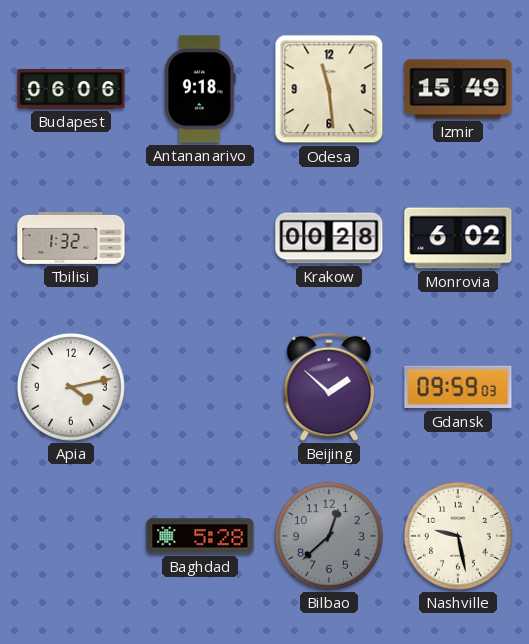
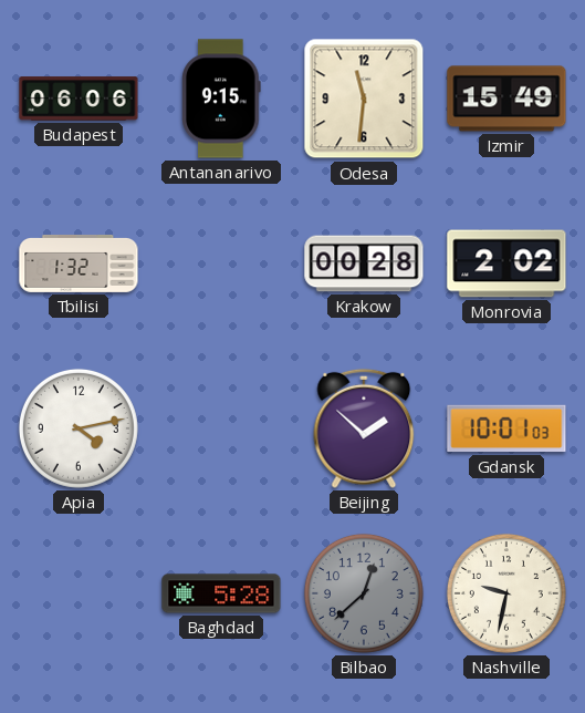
Antananarivo: 9:18 -> 9:15 (221, 99)
Odesa: 11:29 -> 11:31 (364, 99)
Monrovia: 6:02 -> 2:02 (506, 263)
Gdansk: 09:59 -> 10:01 (506, 428)
Nashville: 9:28 -> 9:32 (506, 593)
